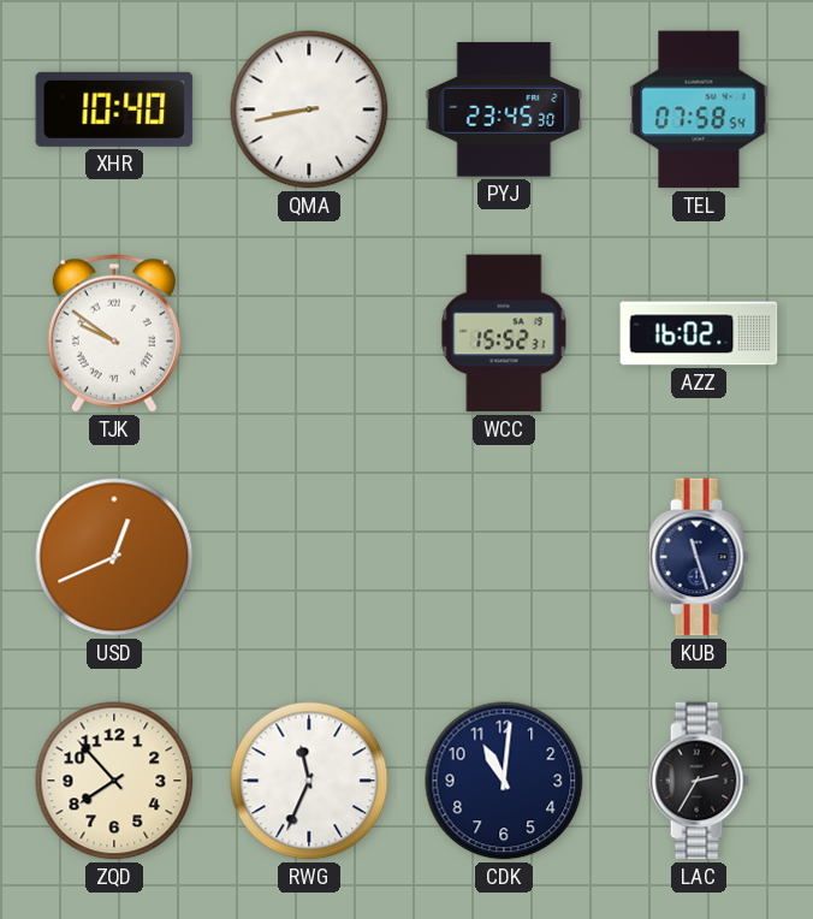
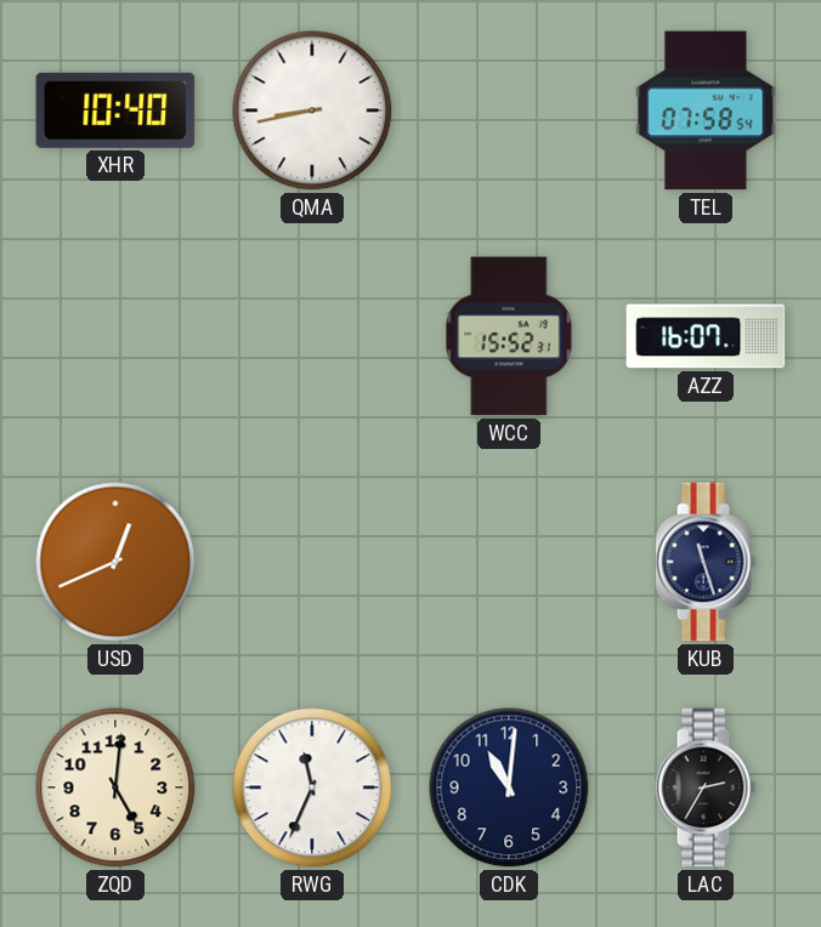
PYJ: 23:45 -> none (504, 109)
TJK: 9:51 -> none (114, 333)
AZZ: 16:02 -> 16:07 (706, 336)
ZQD: 7:53 -> 5:01 (115, 787)
